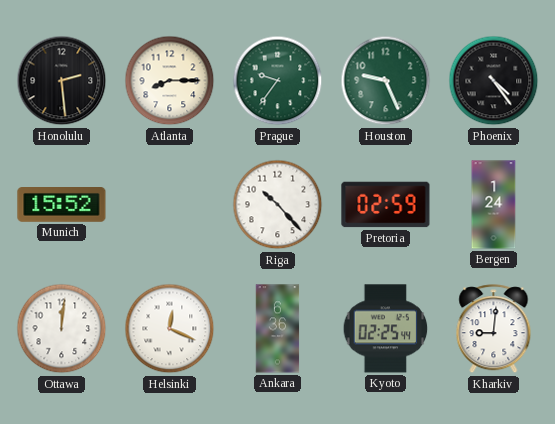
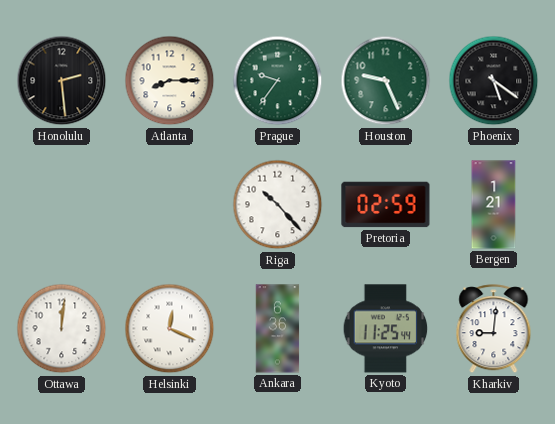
Phoenix: 4:24 -> 5:21 (494, 81)
Munich: 15:52 -> none (62, 205)
Bergen: 1:24 -> 1:21 (494, 205)
Kyoto: 02:25 -> 11:25 (386, 329)
